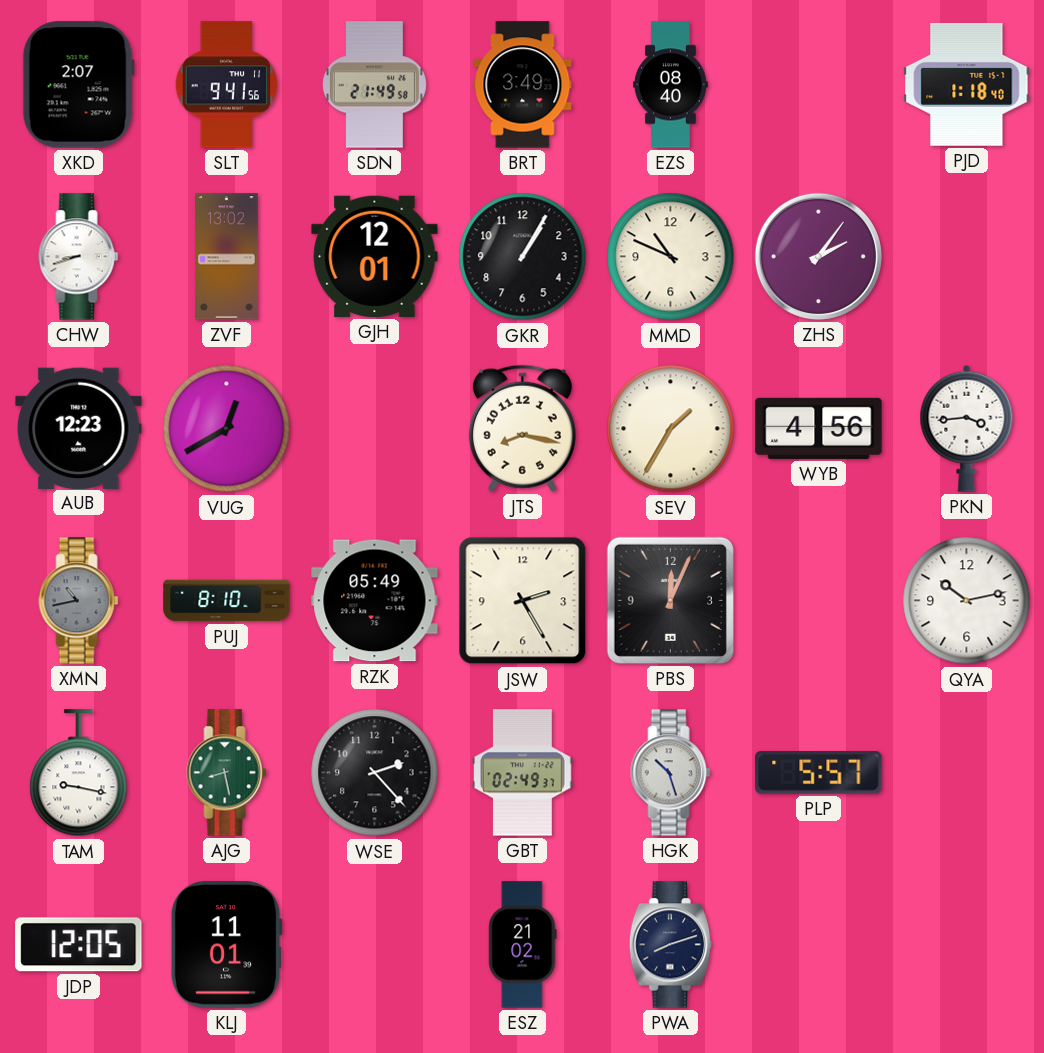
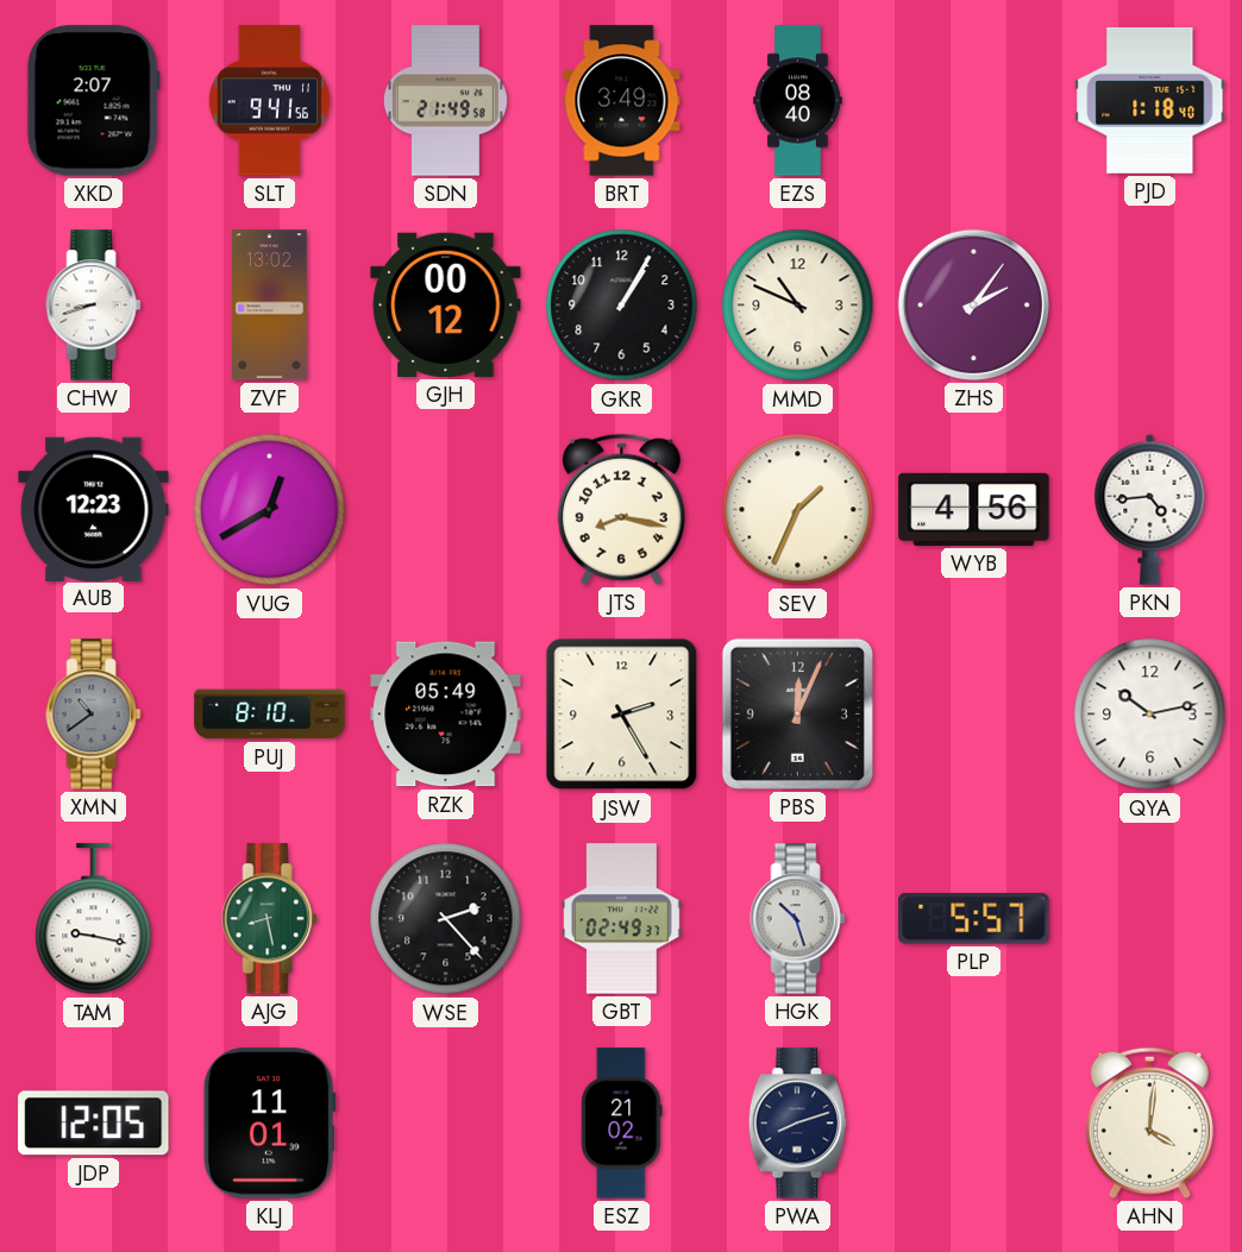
GJH: 12:01 -> 00:12 (446, 304)
SEV: 1:35 -> 1:34 (798, 510)
PKN: 3:44 -> 4:44 (1150, 509)
XMN: 10:43 -> 10:39 (94, 715)
AHN: none -> 4:01 (1149, 1122)
